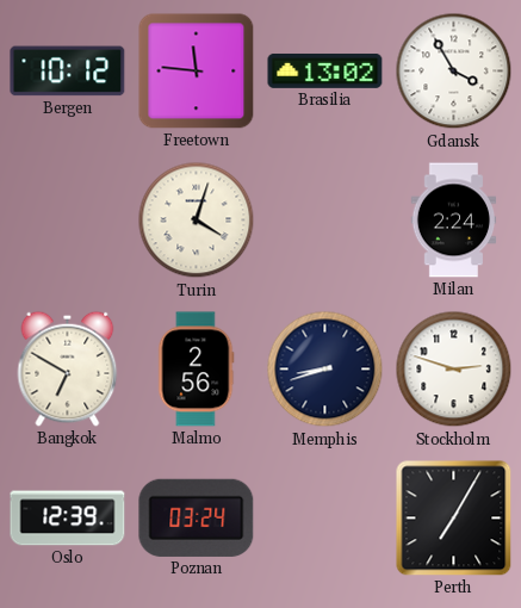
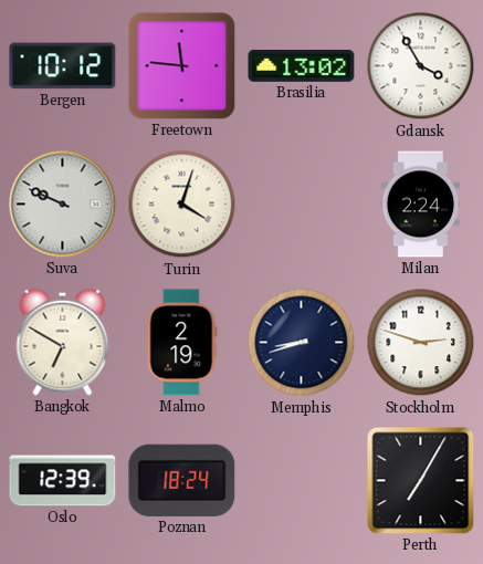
Suva: none -> 9:49 (63, 205)
Malmo: 2:56 -> 2:19 (182, 343)
Poznan: 03:24 -> 18:24 (182, 480)
